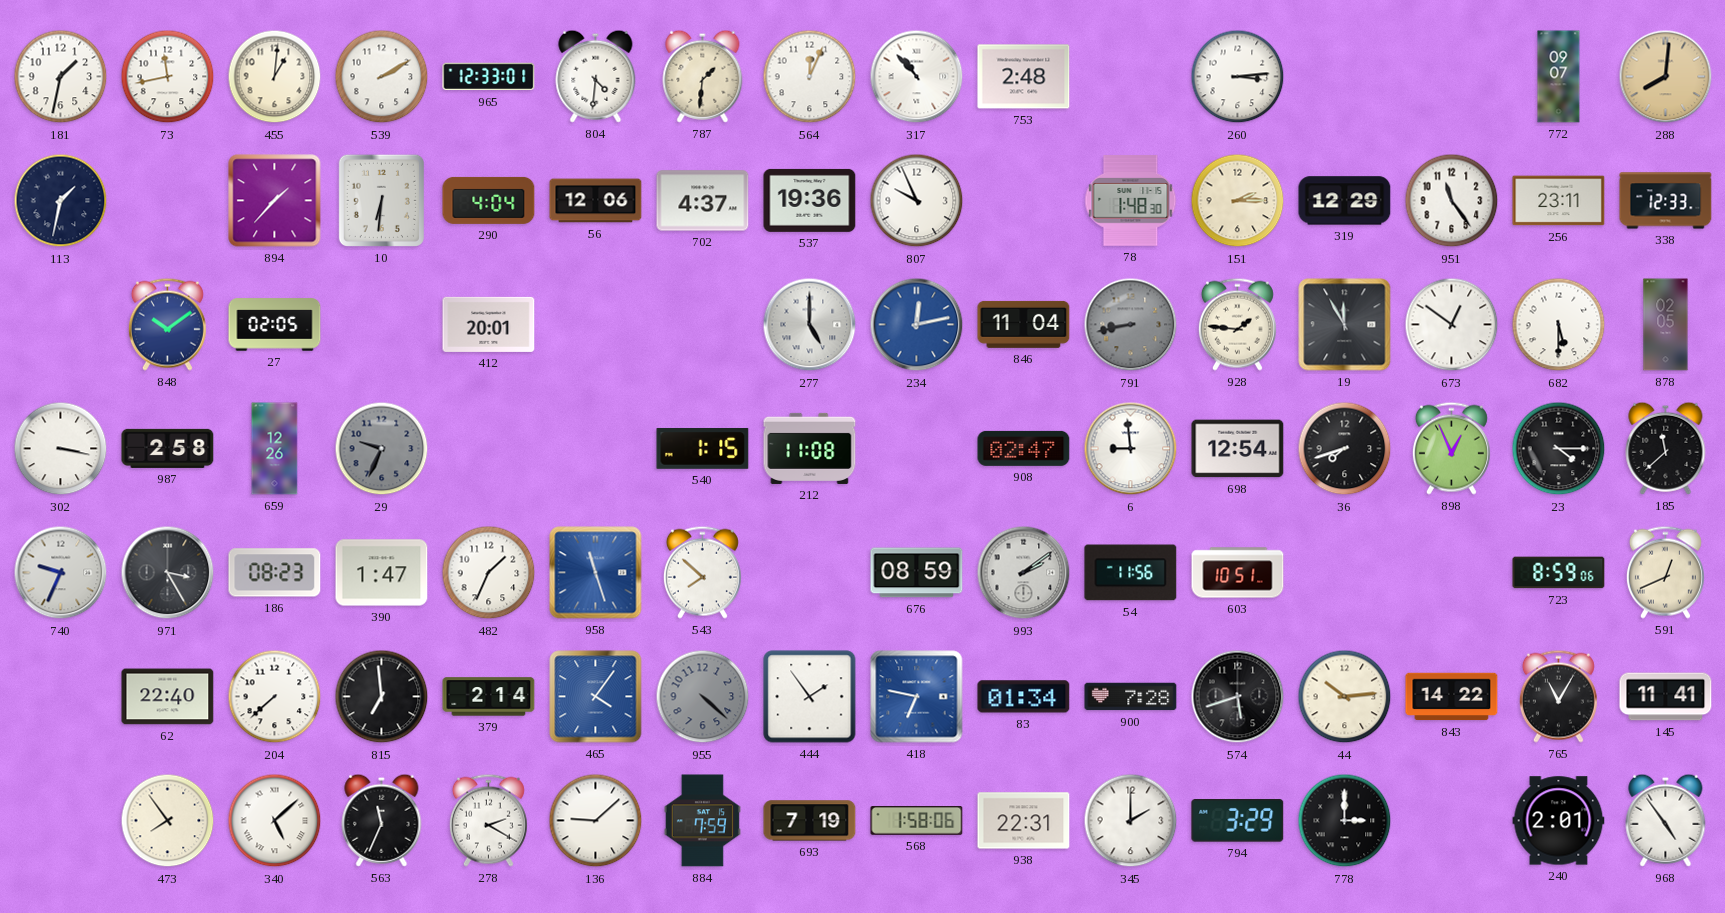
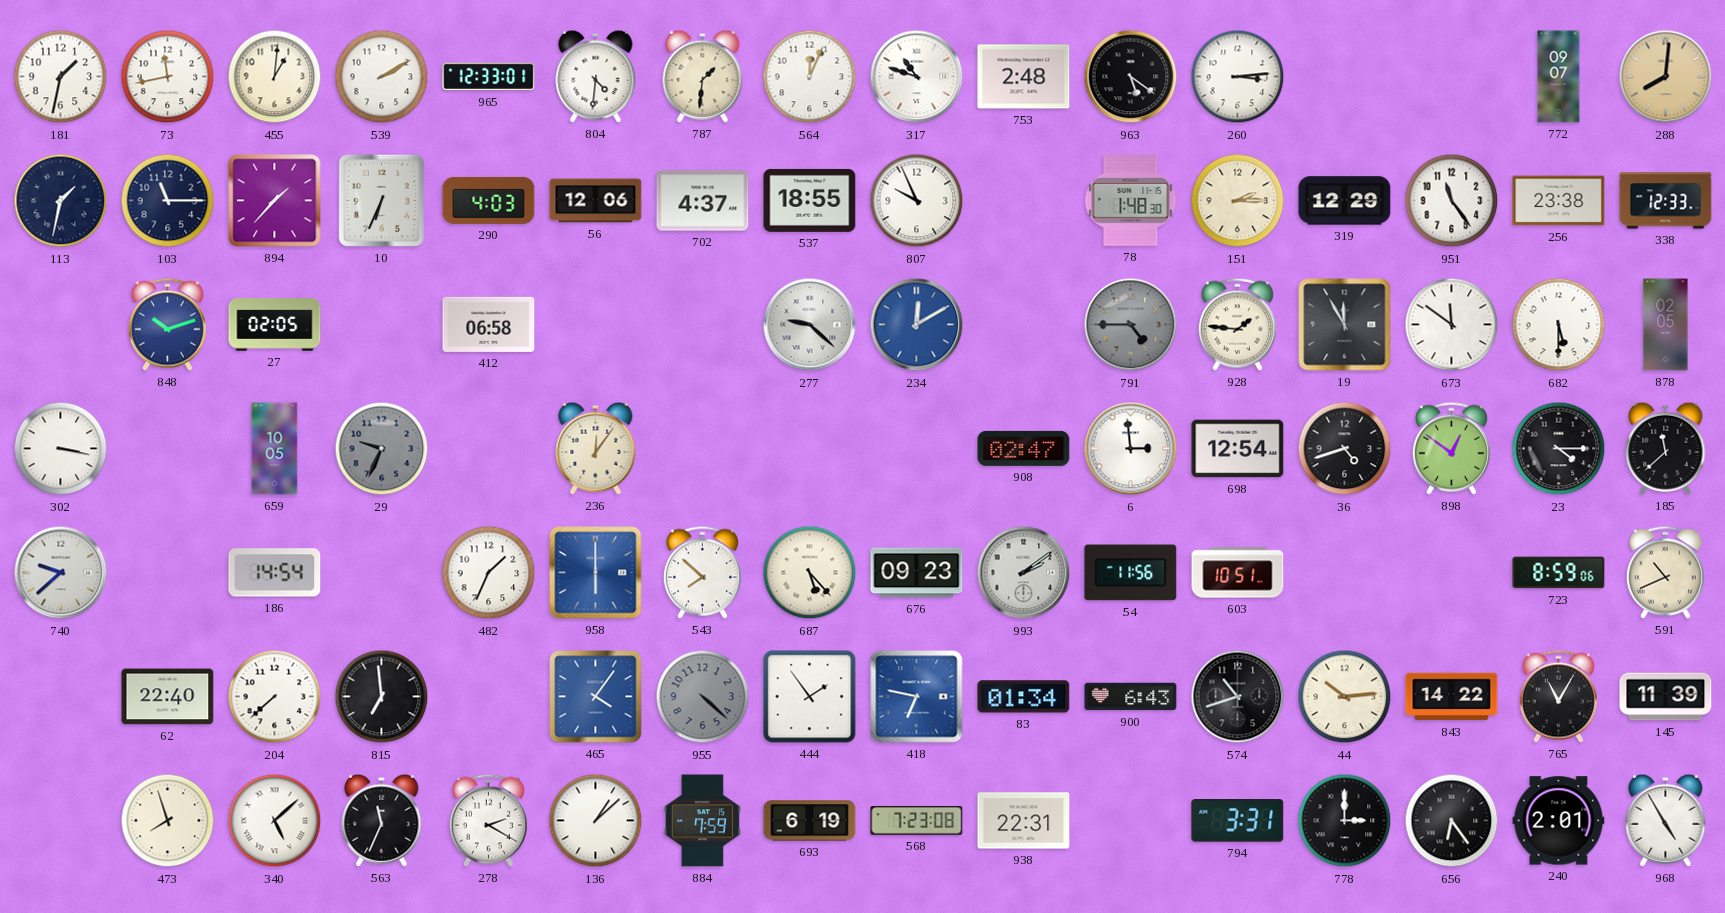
317: 10:53 -> 10:48 (917, 77)
963: none -> 5:21 (1131, 77)
103: none -> 11:15 (168, 201)
10: 6:31 -> 6:34 (381, 200)
290: 4:04 -> 4:03 (489, 200)
537: 19:36 -> 18:55 (810, 200)
256: 23:11 -> 23:38 (1559, 201)
848: 10:09 -> 10:12 (167, 324)
412: 20:01 -> 06:58 (489, 324)
277: 5:00 -> 9:22 (810, 325)
234: 12:13 -> 12:10 (917, 325)
846: 11:04 -> none (1024, 324)
791: 8:43 -> 4:45 (1131, 325)
673: 12:51 -> 11:51 (1452, 325)
987: 2:58 -> none (168, 448)
659: 12:26 -> 10:05 (275, 449)
236: none -> 12:06 (596, 448)
540: 1:15 -> none (703, 449)
212: 11:08 -> none (810, 448)
6: 8:59 -> 2:59 (1131, 449)
36: 7:42 -> 4:42 (1345, 449)
898: 12:56 -> 12:51 (1451, 448)
740: 9:34 -> 9:38 (61, 573)
971: 3:25 -> none (168, 573)
186: 08:23 -> 14:54 (275, 573)
390: 1:47 -> none (382, 573)
958: 11:27 -> 6:00 (596, 573)
687: none -> 5:23 (810, 573)
676: 08:59 -> 09:23 (917, 573)
591: 12:41 -> 10:41 (1665, 572)
379: 2:14 -> none (489, 697)
900: 7:28 -> 6:43 (1131, 697)
574: 5:42 -> 10:42 (1238, 697)
145: 11:41 -> 11:39 (1666, 697)
473: 7:54 -> 7:57 (168, 821)
136: 9:08 -> 1:08 (596, 821)
693: 7:19 -> 6:19 (810, 821)
568: 1:58 -> 7:23 (917, 821)
345: 2:00 -> none (1131, 821)
794: 3:29 -> 3:31 (1238, 821)
656: none -> 6:24 (1452, 821)
968: 4:54 -> 4:55 (1666, 820)
